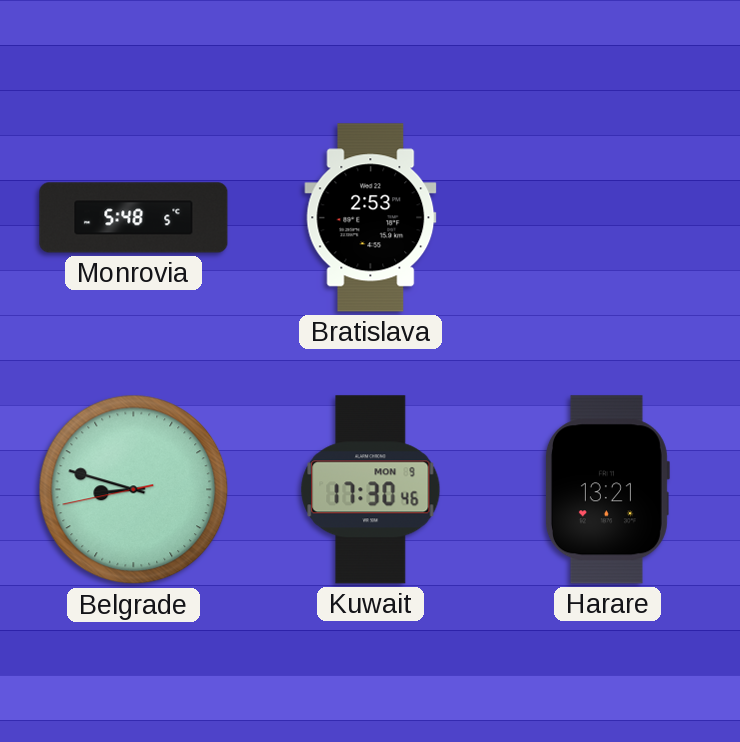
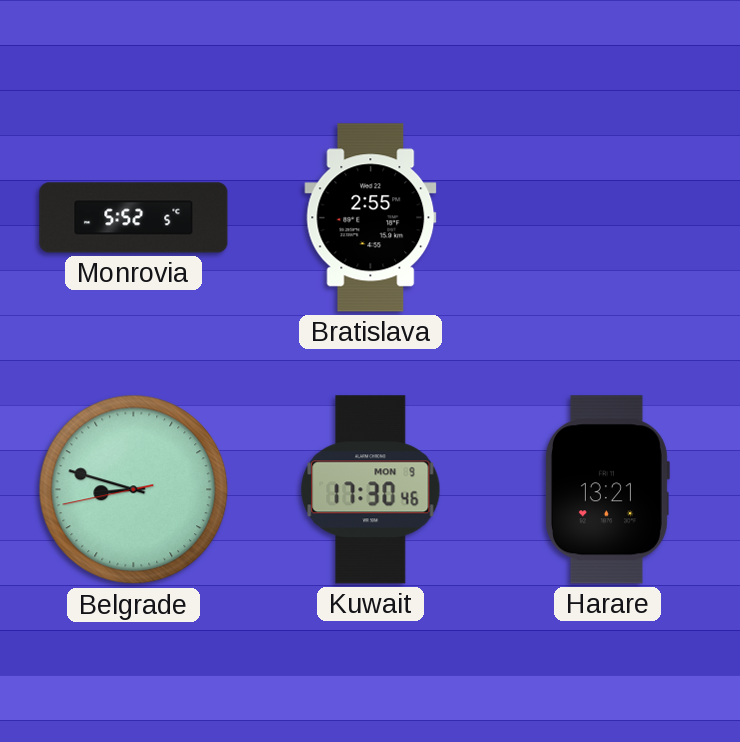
Monrovia: 5:48 -> 5:52 (134, 218)
Bratislava: 2:53 -> 2:55 (371, 218)
